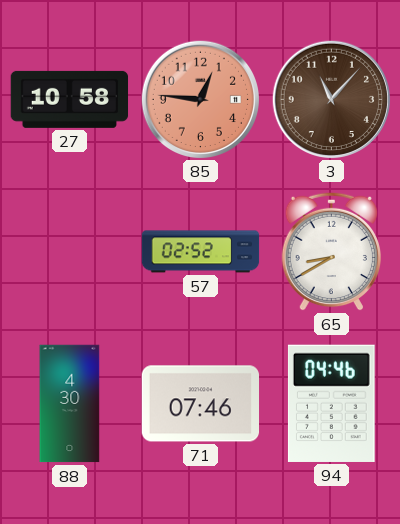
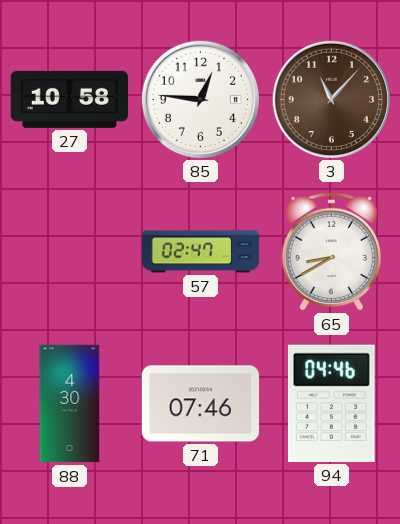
85 dial: salmon -> white (200, 99)
57: 02:52 -> 02:47 (201, 252)
